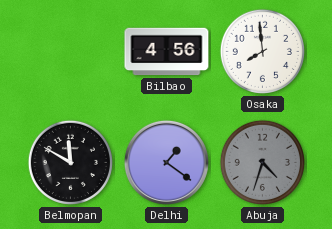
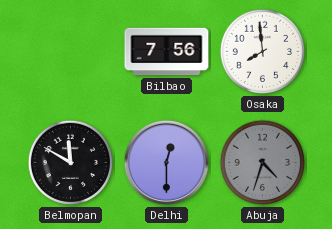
Bilbao: 4:56 -> 7:56 (167, 52)
Delhi: 1:21 -> 12:30 (166, 162)
